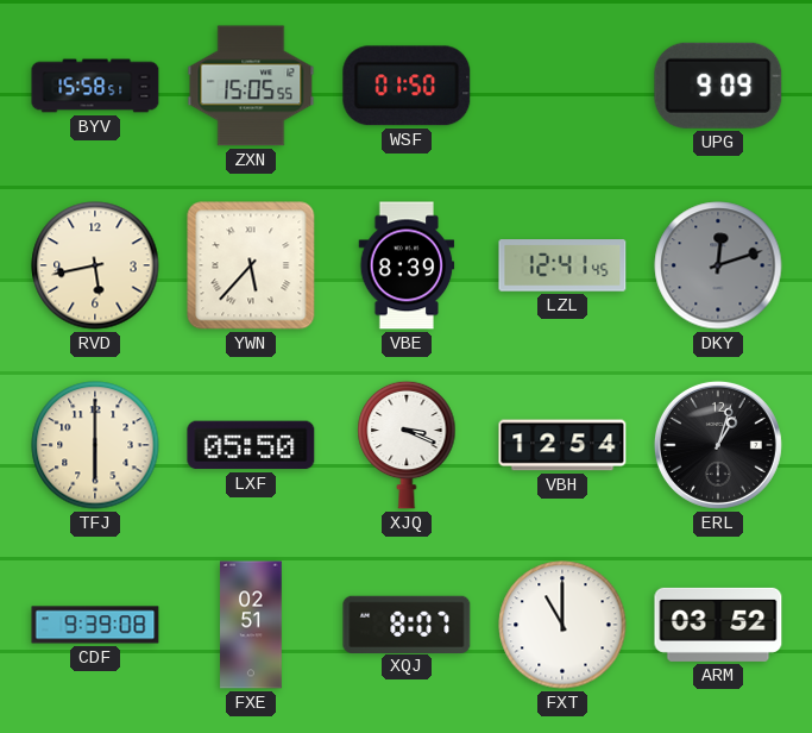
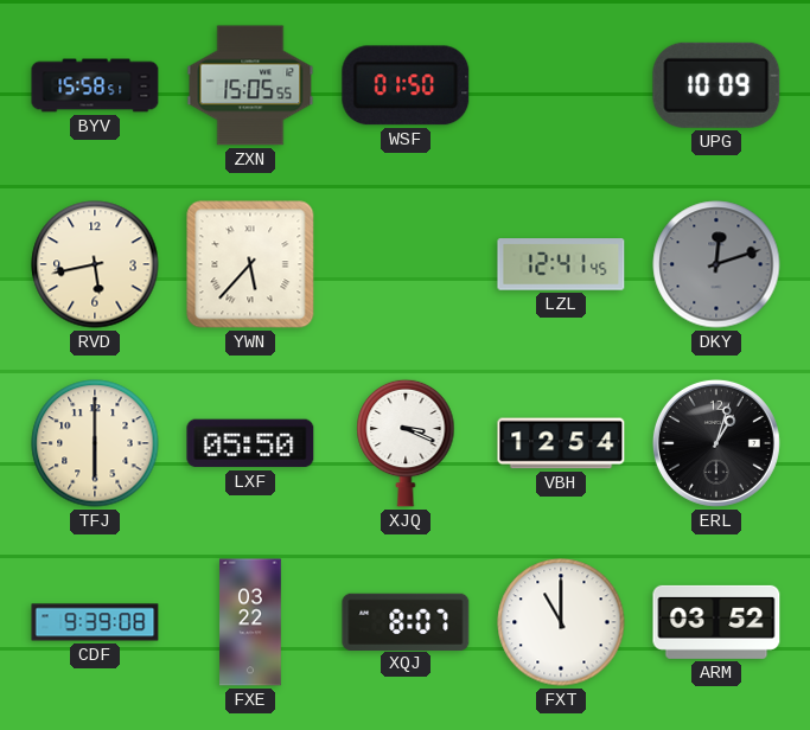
UPG: 9:09 -> 10:09 (716, 85)
VBE: 8:39 -> none (407, 265)
FXE: 02:51 -> 03:22 (250, 622)
